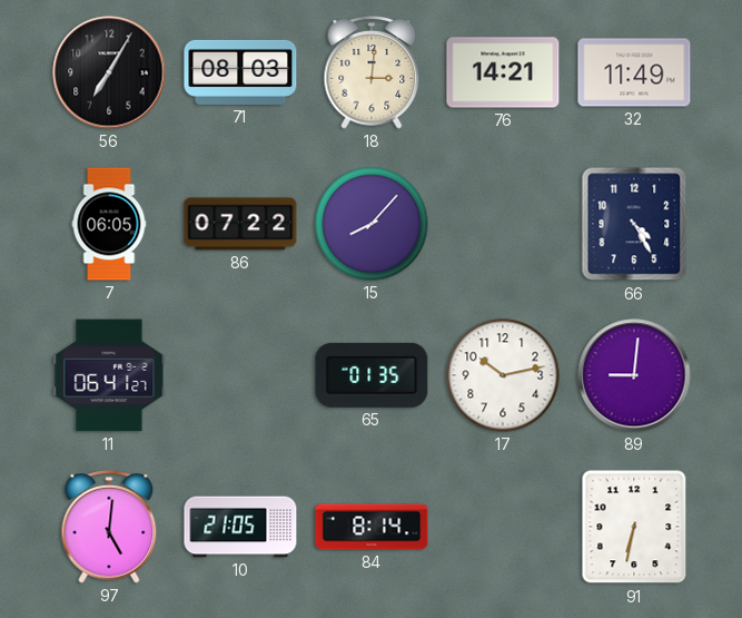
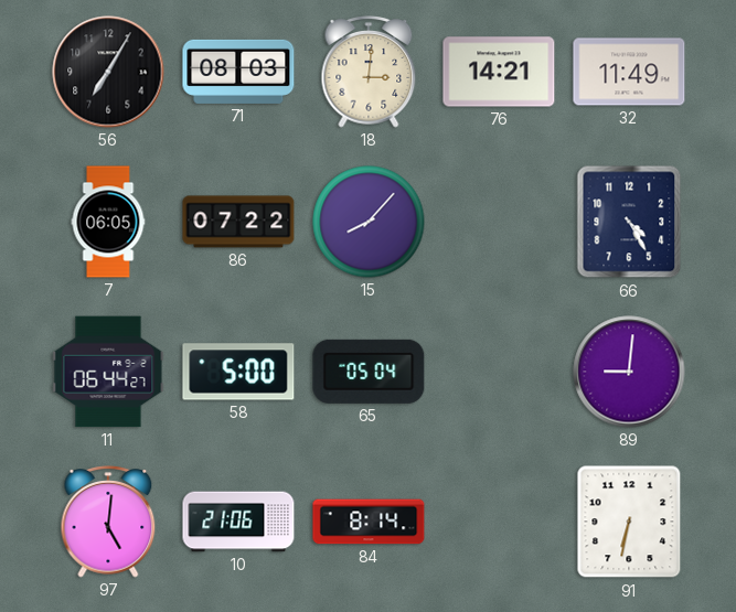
11: 06:41 -> 06:44 (108, 372)
58: none -> 5:00 (238, 372)
65: 01:35 -> 05:04 (369, 372)
17: 10:13 -> none (503, 375)
10: 21:05 -> 21:06 (238, 522)
